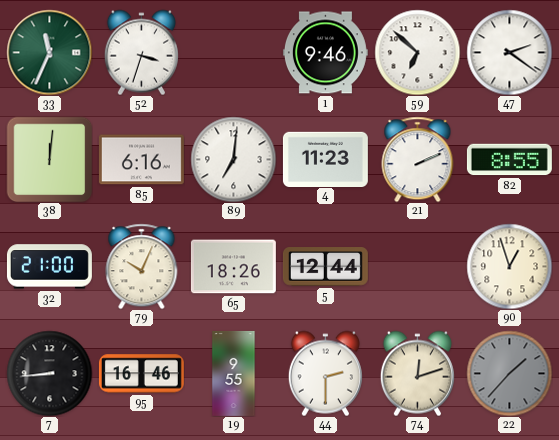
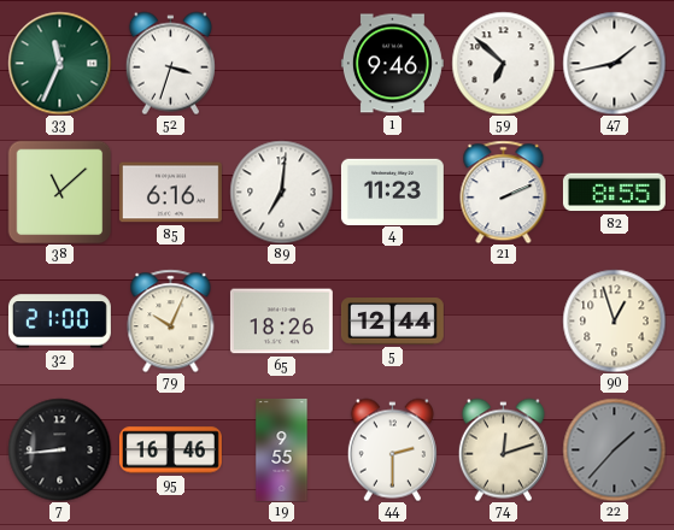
47: 2:21 -> 1:43 (614, 63)
38: 12:01 -> 11:08 (59, 192)
